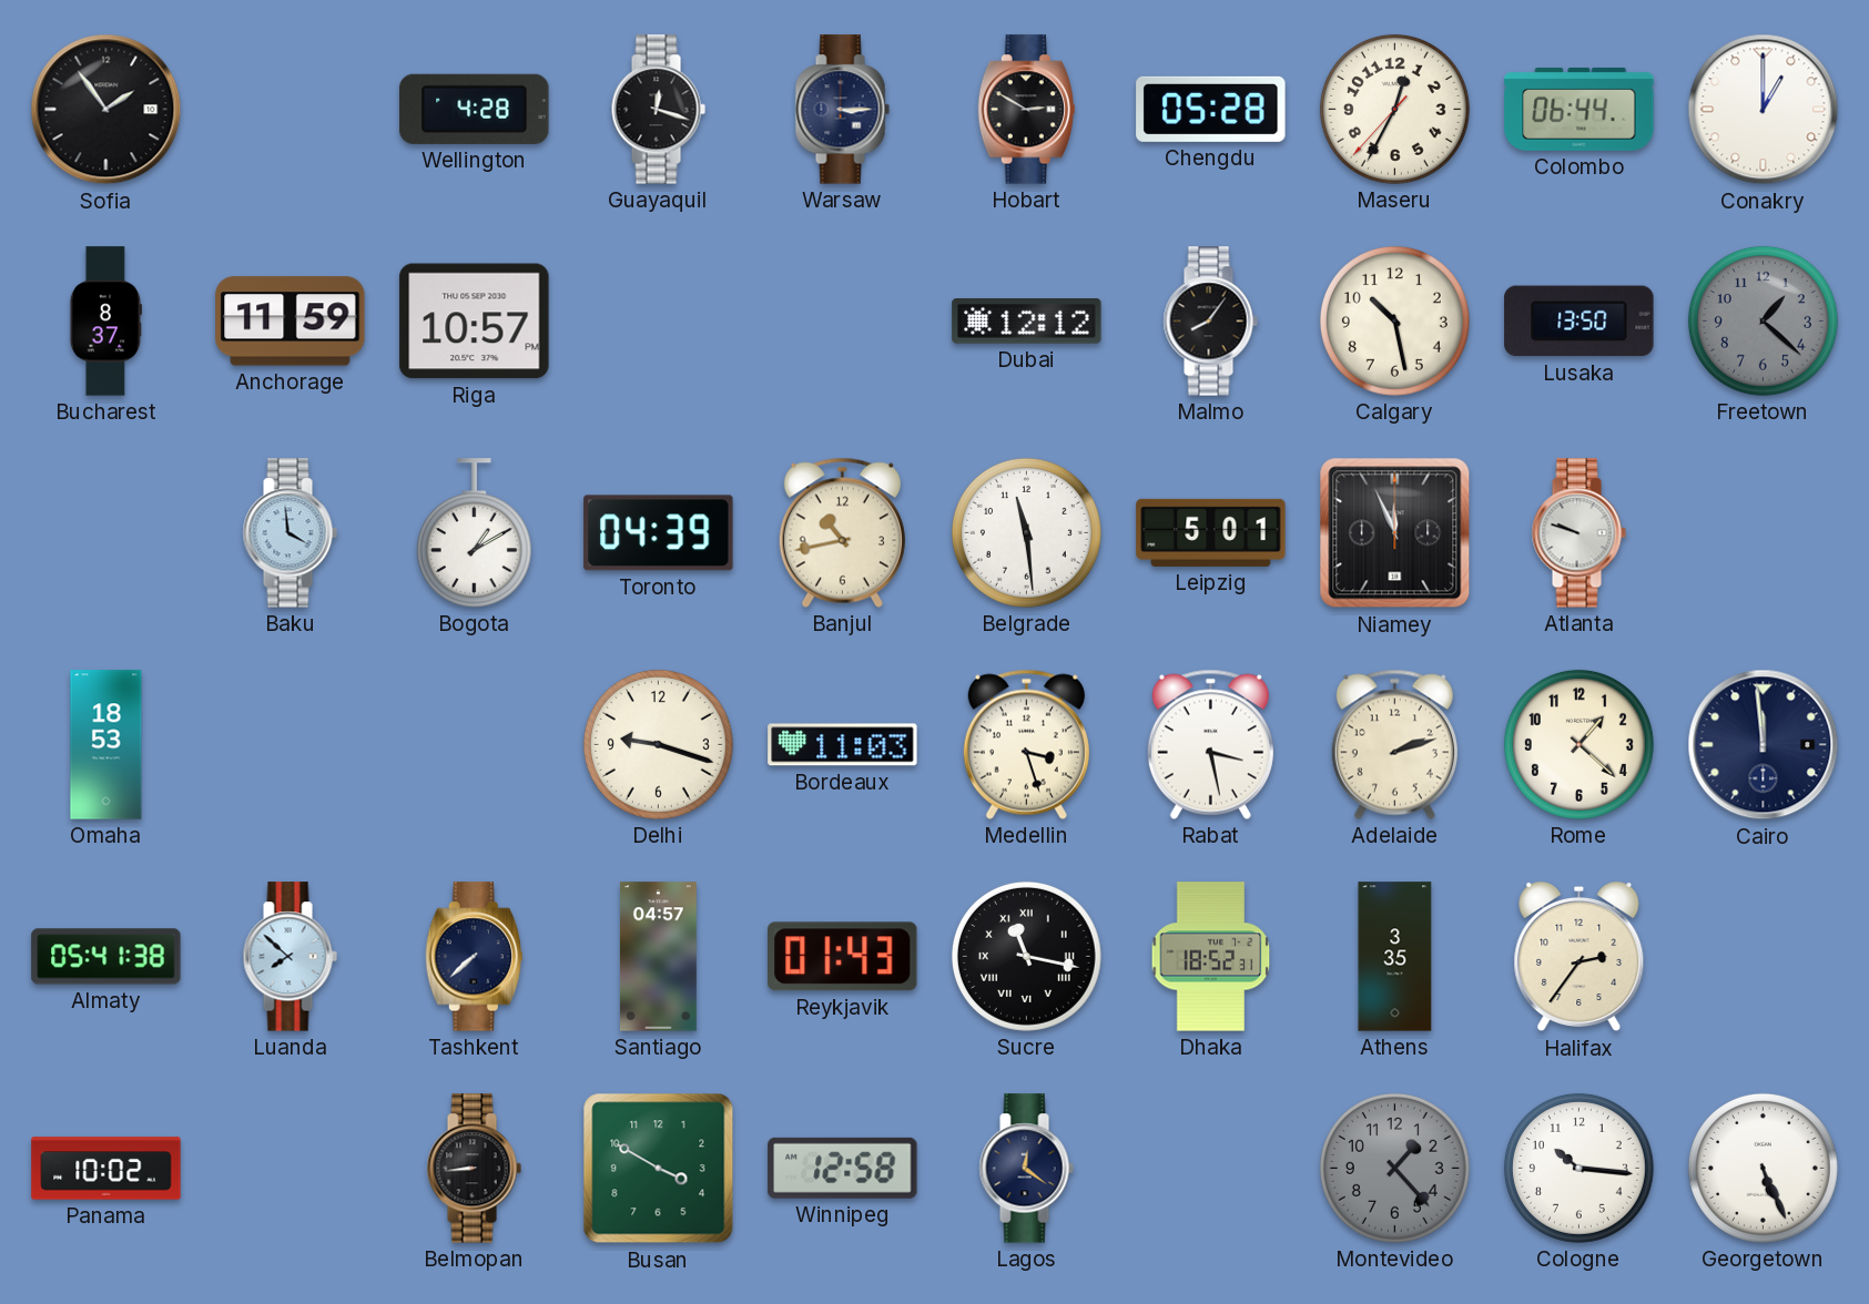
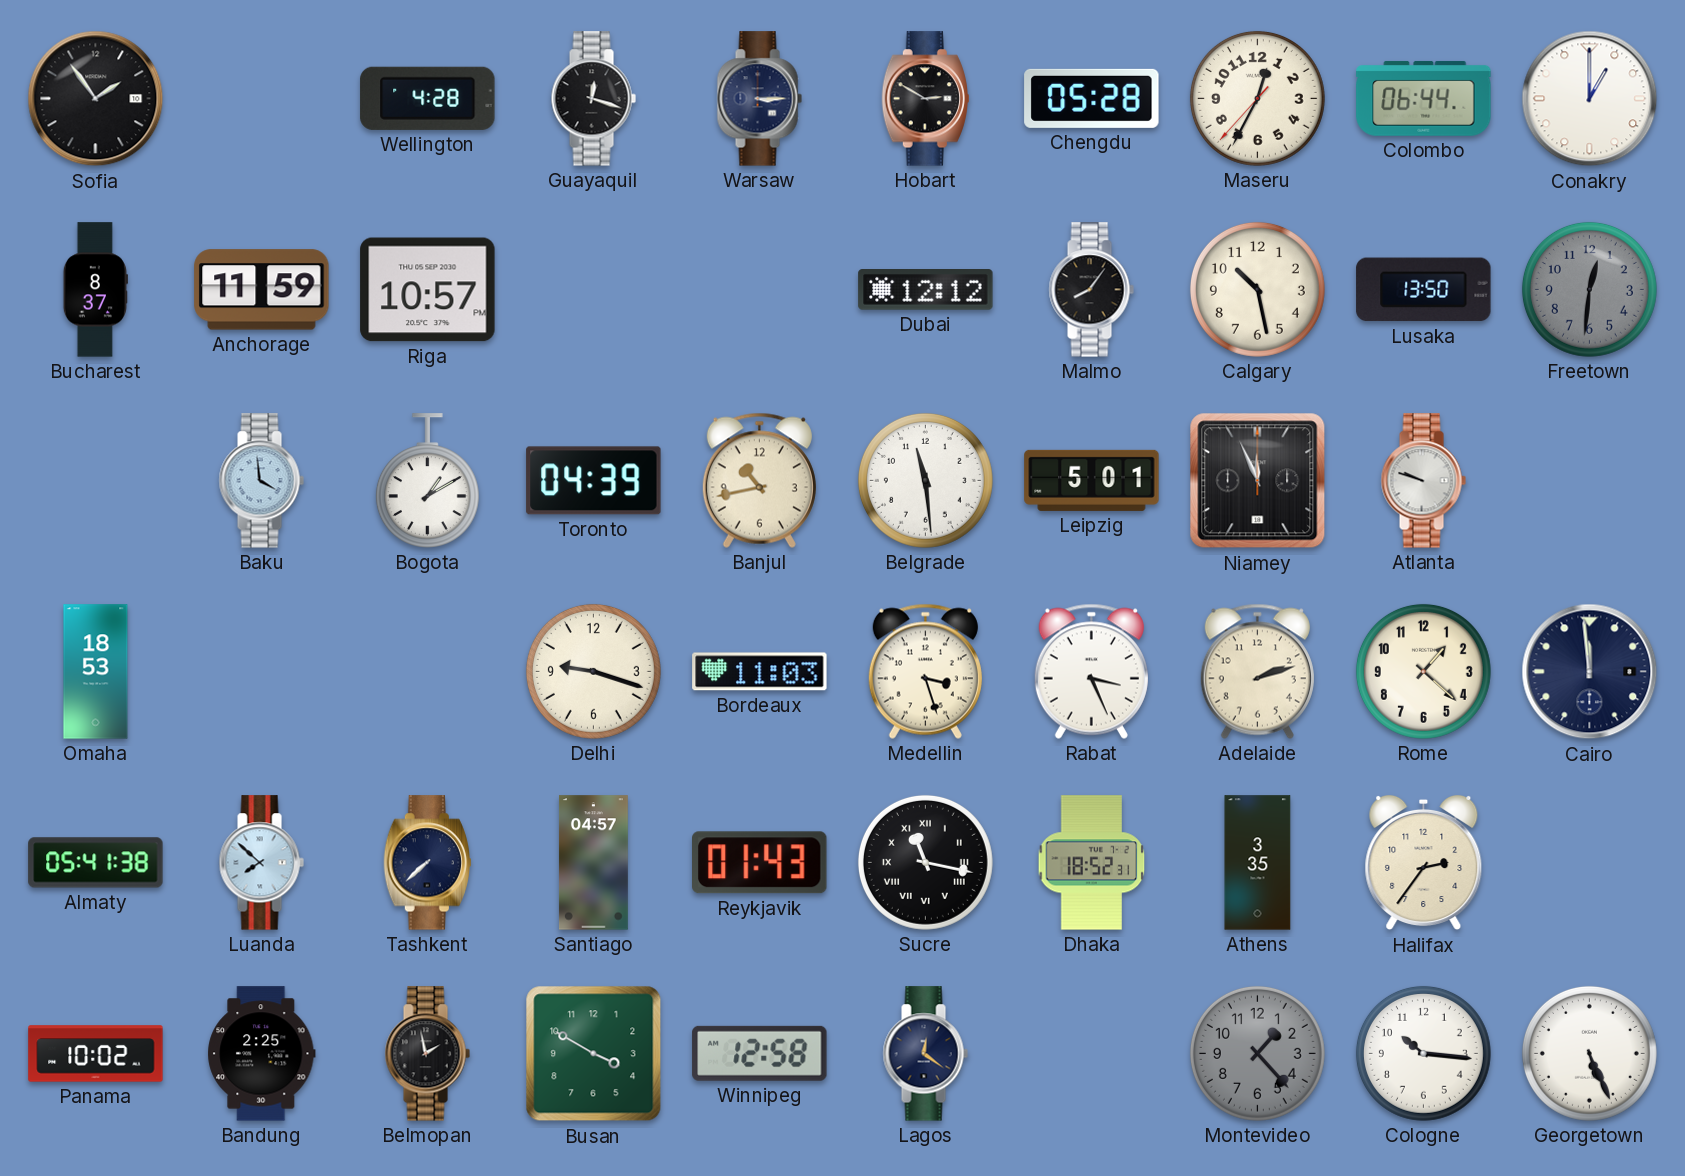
Freetown: 1:22 -> 12:31 (1589, 289)
Rabat: 3:28 -> 3:26 (1091, 671)
Bandung: none -> 2:25 (262, 1054)
Belmopan: 8:44 -> 1:58 (427, 1054)
